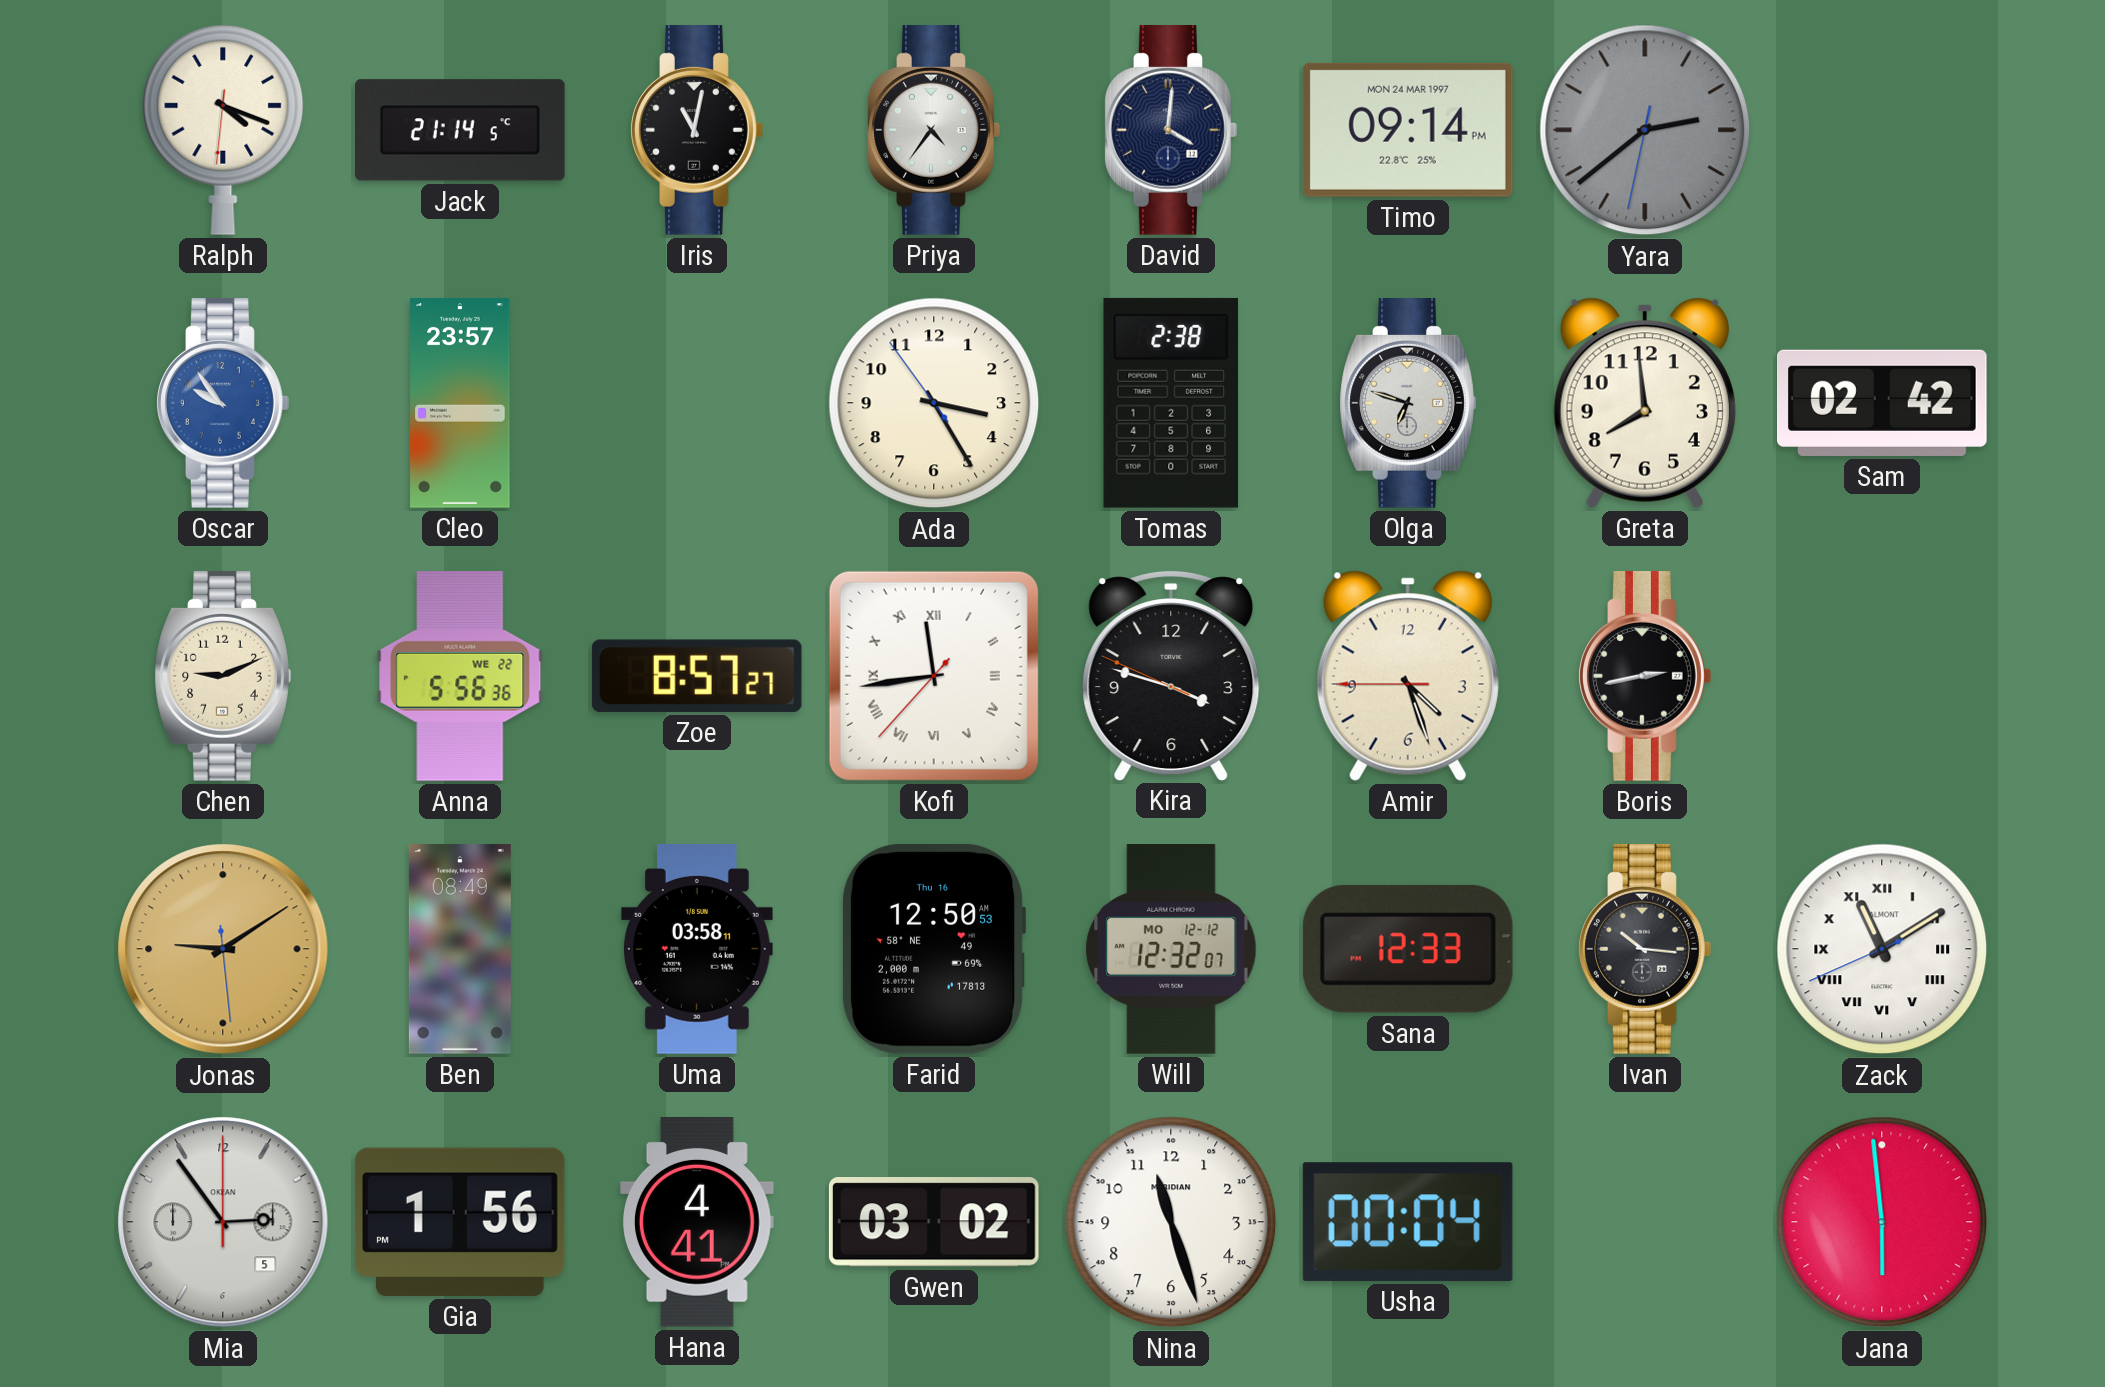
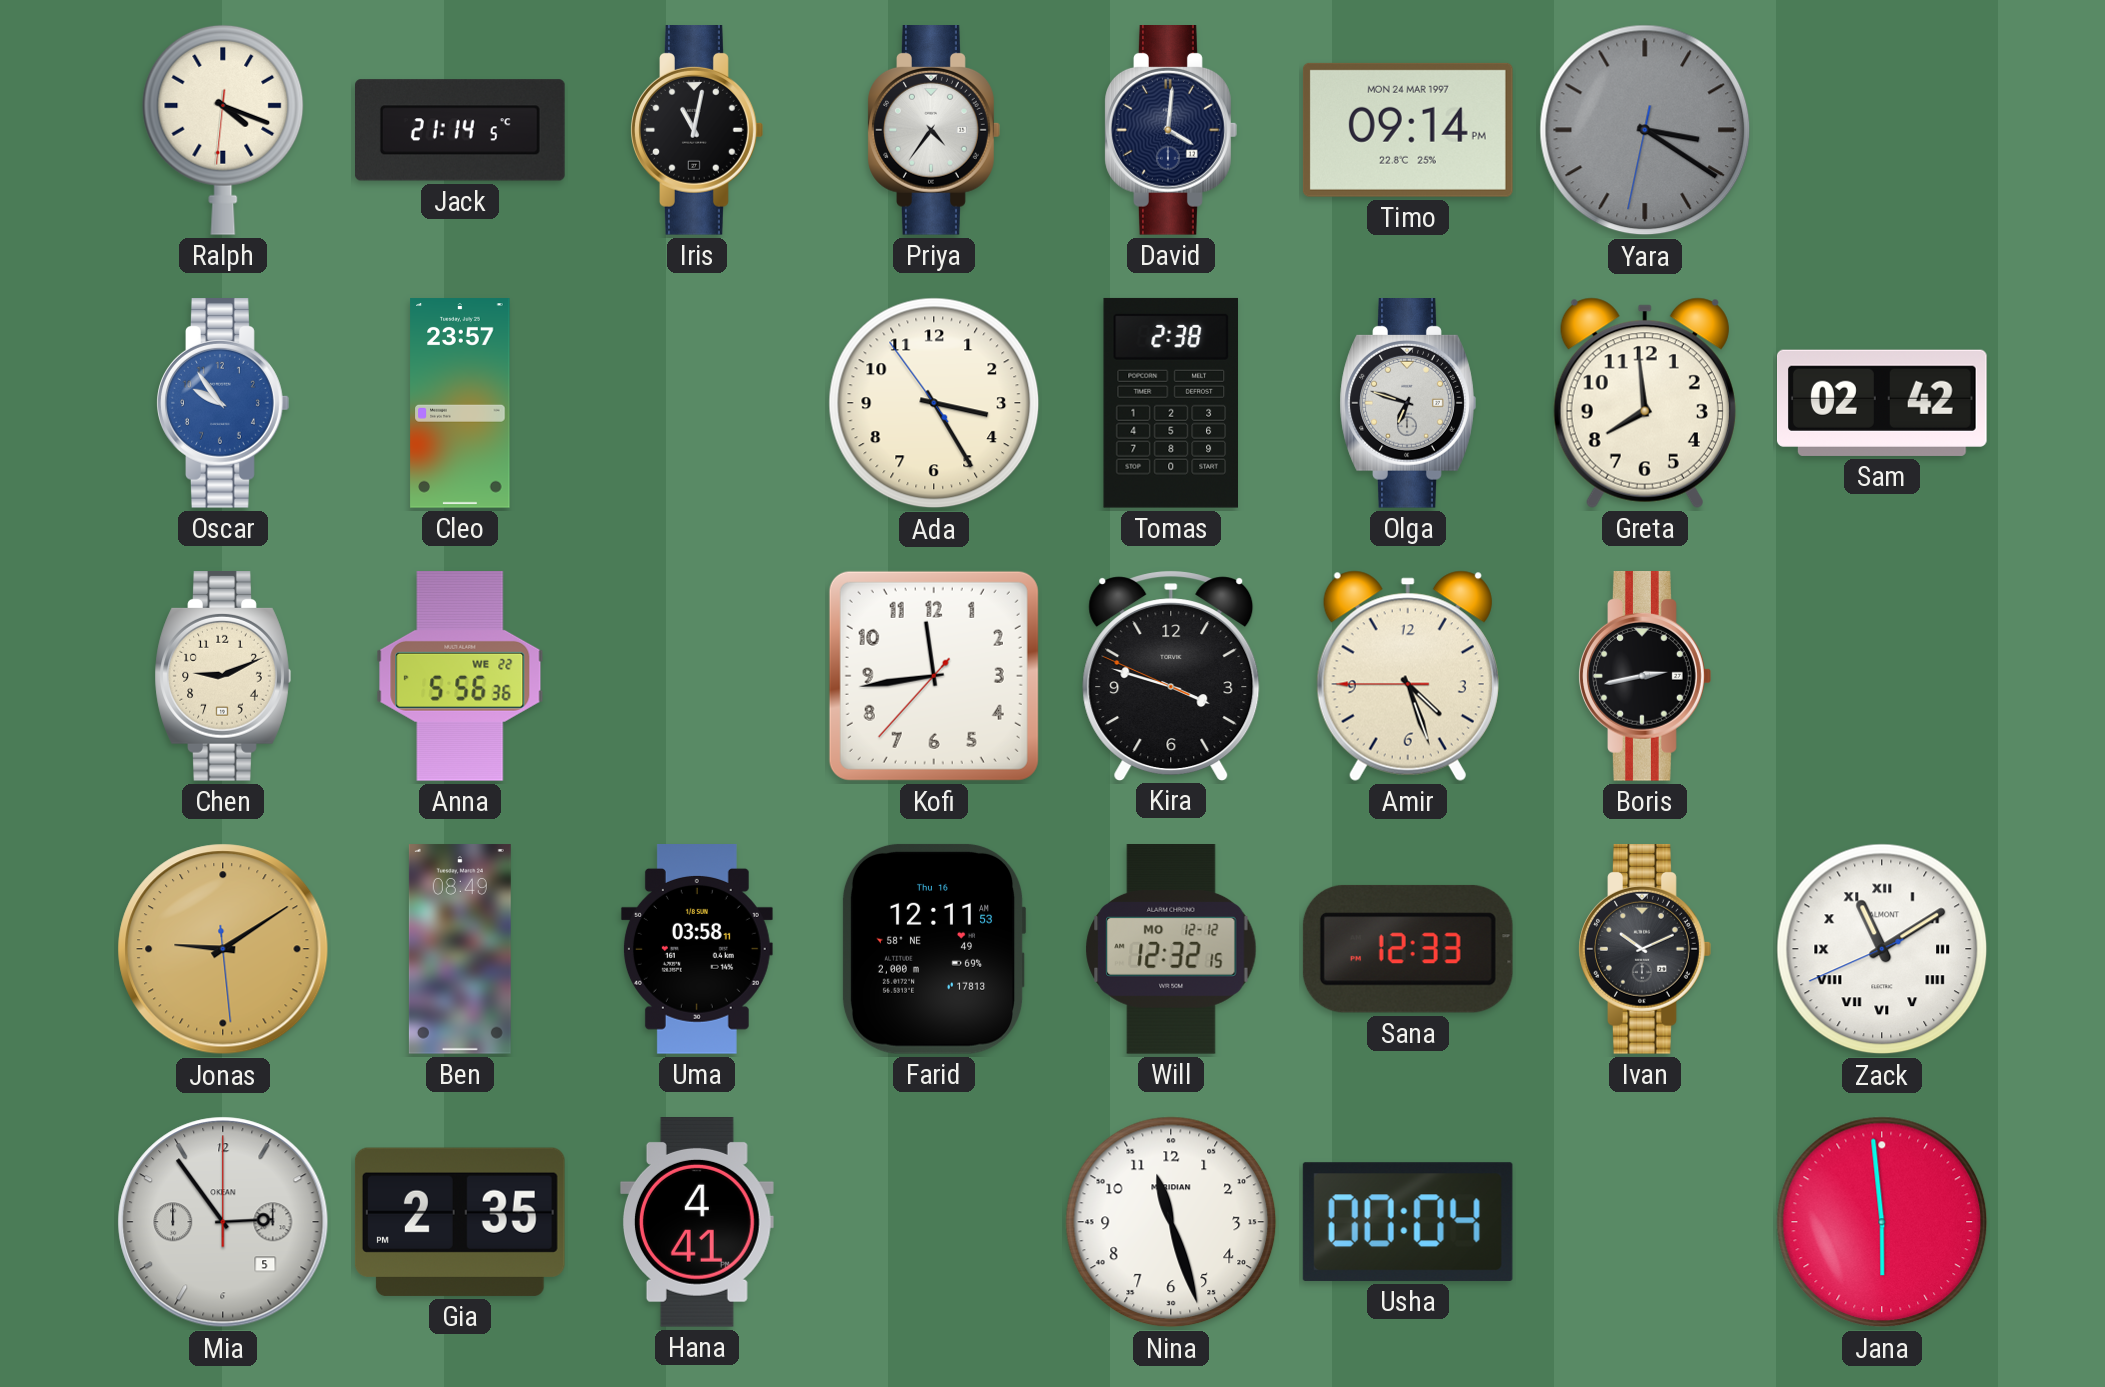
Yara: 2:38 -> 3:20 (1645, 130)
Zoe: 8:57 -> none (697, 676)
Kofi numerals: Roman -> Arabic (934, 676)
Farid: 12:50 -> 12:11 (934, 949)
Will: 12:32:07 -> 12:32:15 (1171, 950)
Ivan: 10:16 -> 10:11 (1645, 950)
Gia: 1:56 -> 2:35 (460, 1222)
Gwen: 03:02 -> none (934, 1223)
